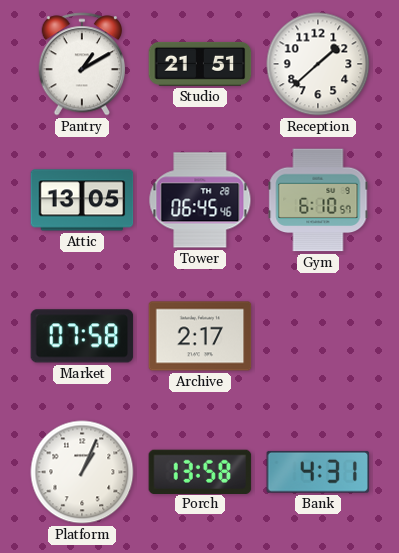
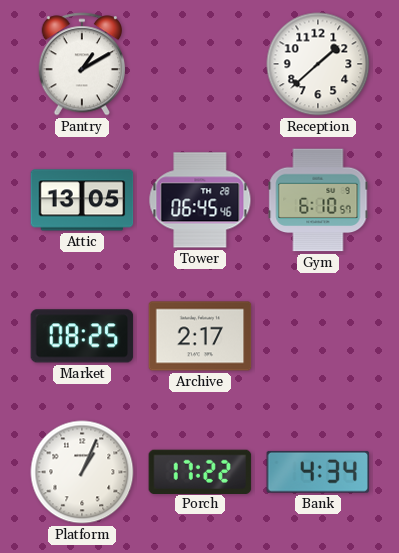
Studio: 21:51 -> none (200, 64)
Market: 07:58 -> 08:25 (82, 336)
Porch: 13:58 -> 17:22 (200, 471)
Bank: 4:31 -> 4:34 (318, 472)
